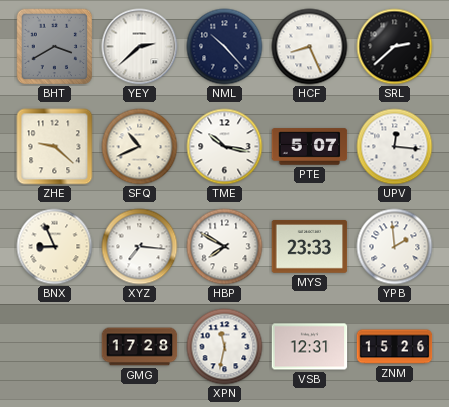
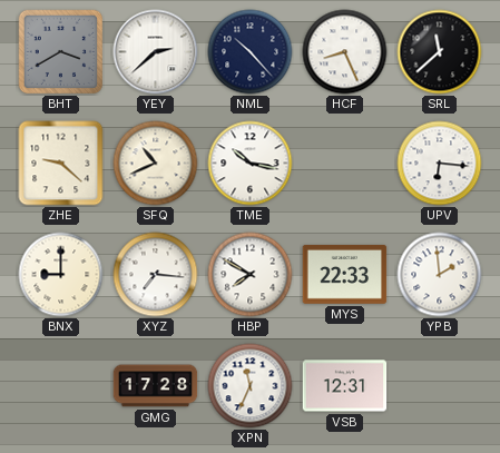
SRL: 2:38 -> 11:38 (440, 52)
PTE: 5:07 -> none (310, 147)
UPV: 12:16 -> 6:16 (440, 164)
BNX: 8:56 -> 9:00 (61, 275)
MYS: 23:33 -> 22:33 (345, 275)
XPN: 11:32 -> 11:34 (251, 386)
ZNM: 15:26 -> none (395, 347)
